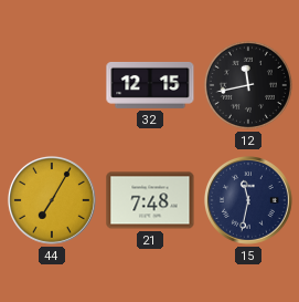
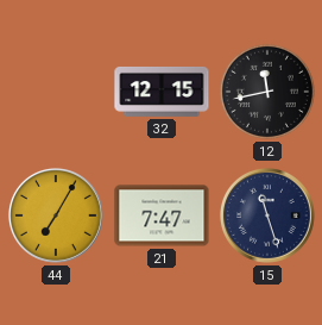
21: 7:48 -> 7:47 (162, 215)
15: 11:32 -> 11:27 (267, 215)
